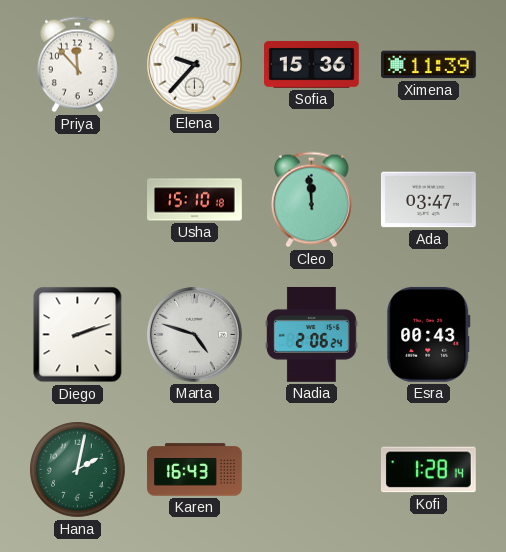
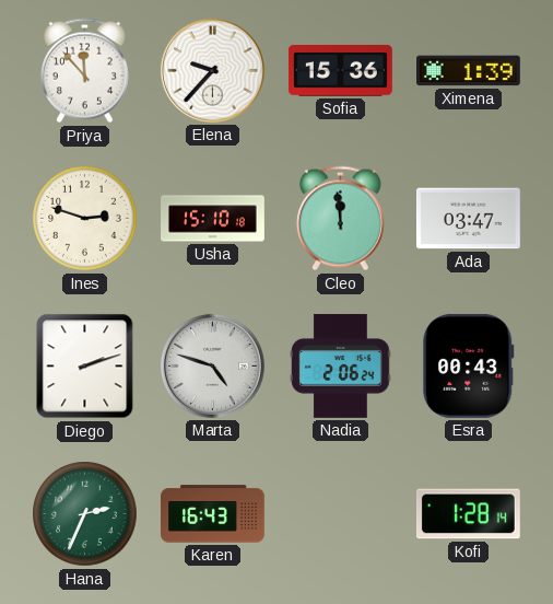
Ximena: 11:39 -> 1:39 (469, 71)
Ines: none -> 2:48 (85, 219)
Hana: 2:02 -> 2:34 (85, 514)
